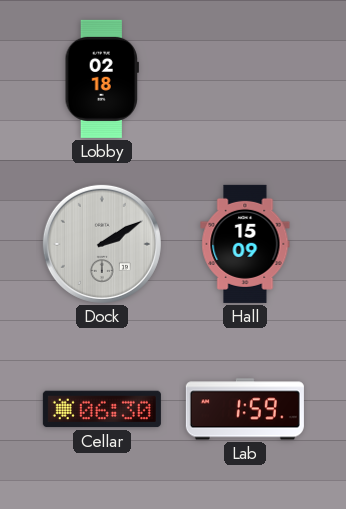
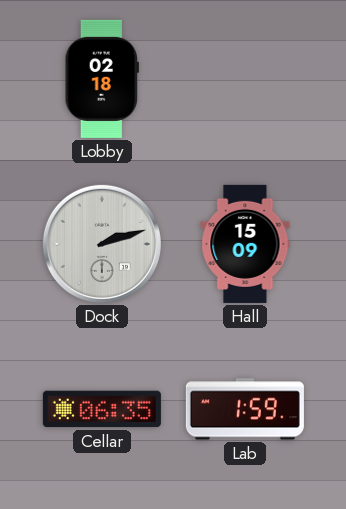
Dock: 2:10 -> 2:12 (102, 244)
Cellar: 06:30 -> 06:35 (102, 409)
